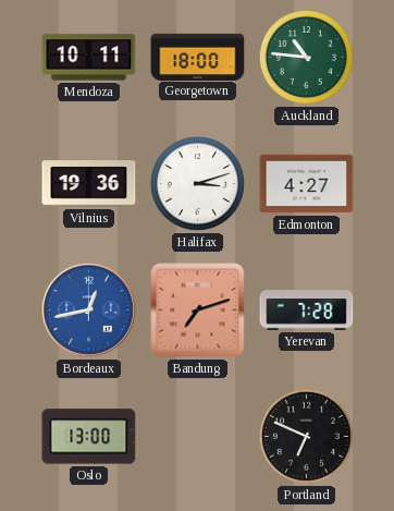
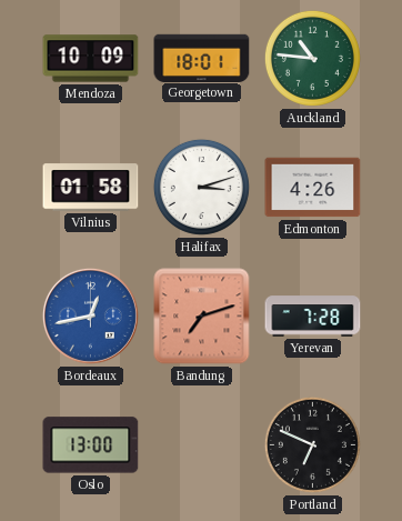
Mendoza: 10:11 -> 10:09 (91, 59)
Georgetown: 18:00 -> 18:01 (202, 58)
Vilnius: 19:36 -> 01:58 (91, 188)
Edmonton: 4:27 -> 4:26 (313, 188)
